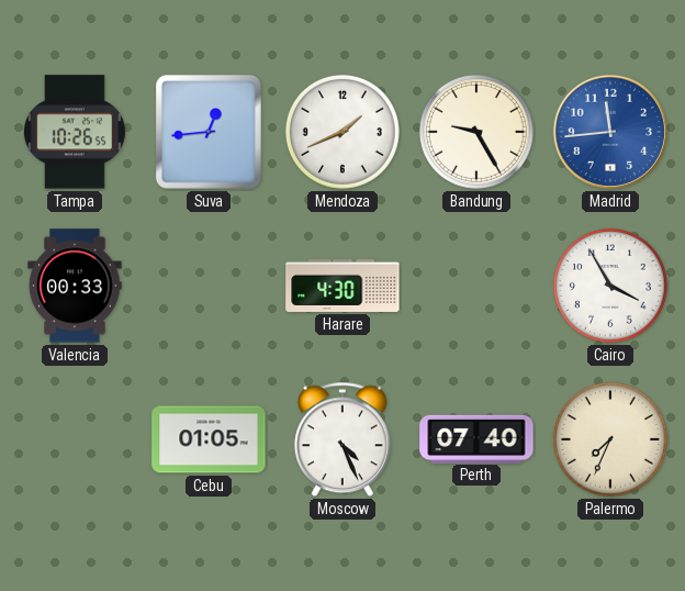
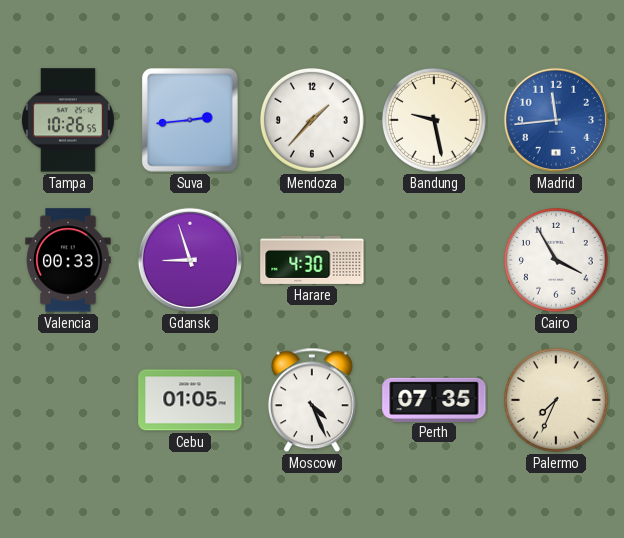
Suva: 12:44 -> 2:44 (190, 120)
Mendoza: 1:41 -> 1:37 (312, 120)
Bandung: 9:25 -> 9:28 (434, 120)
Gdansk: none -> 8:57 (190, 260)
Perth: 07:40 -> 07:35 (434, 399)
